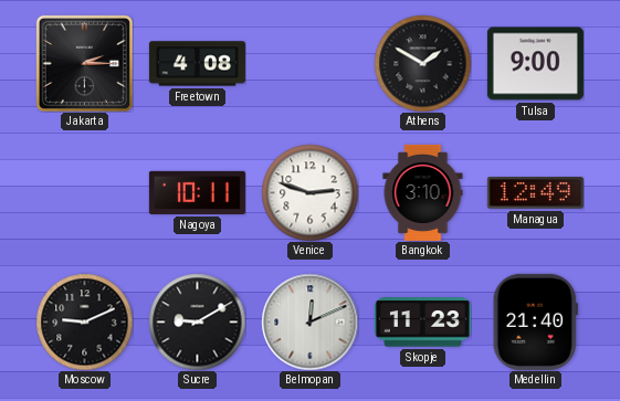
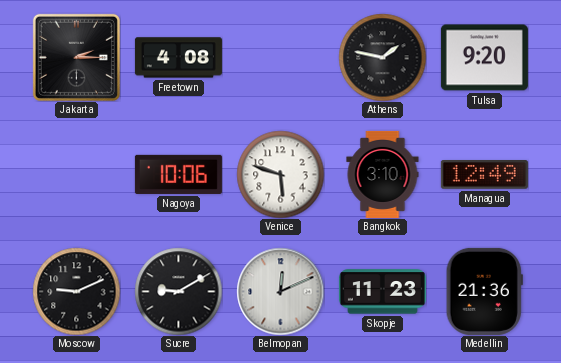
Athens: 1:50 -> 1:47 (382, 57)
Tulsa: 9:00 -> 9:20 (484, 58)
Nagoya: 10:11 -> 10:06 (178, 174)
Venice: 2:48 -> 5:48 (280, 174)
Medellin: 21:40 -> 21:36 (484, 291)
